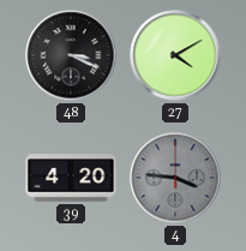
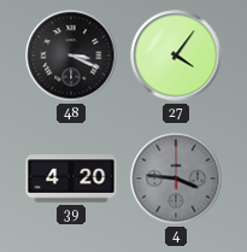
27: 4:10 -> 4:06 (176, 55)
